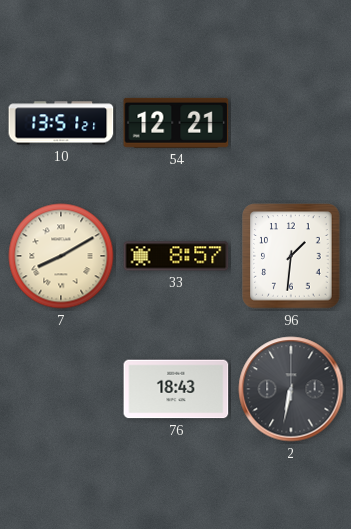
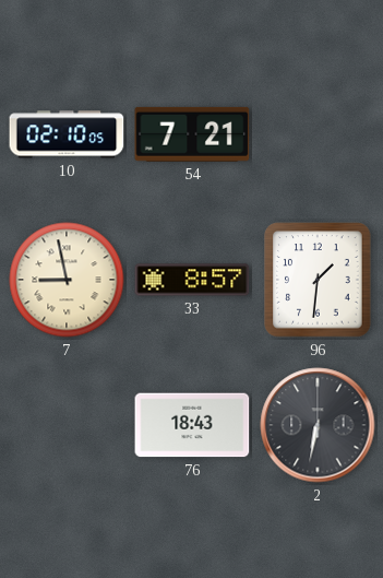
10: 13:51 -> 02:10 (67, 134)
54: 12:21 -> 7:21 (192, 134)
7: 8:10 -> 8:58 (67, 280)
